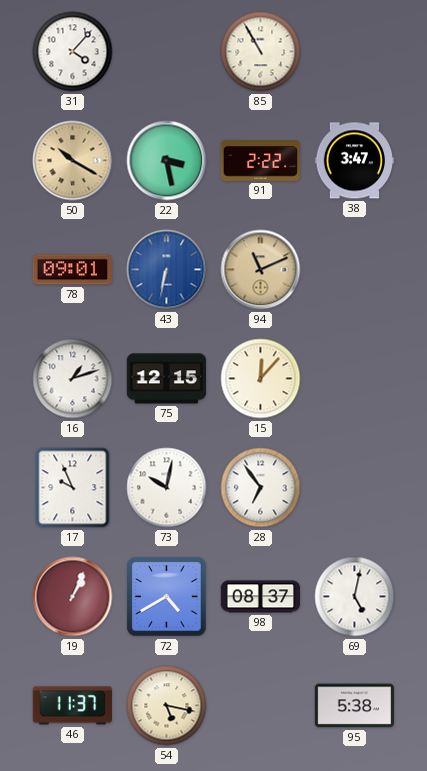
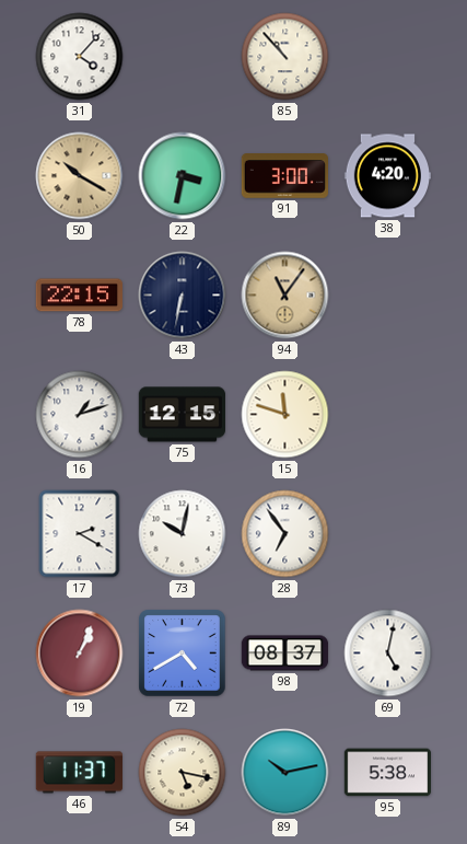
85: 10:55 -> 10:53 (285, 57)
22: 3:28 -> 3:32 (183, 176)
91: 2:22 -> 3:00 (284, 176)
38: 3:47 -> 4:20 (387, 176)
78: 09:01 -> 22:15 (79, 296)
43 dial: blue -> navy (183, 296)
94: 11:11 -> 11:06 (285, 296)
15: 12:07 -> 11:48 (285, 415)
17: 9:56 -> 2:20 (80, 534)
89: none -> 10:13 (285, 773)
